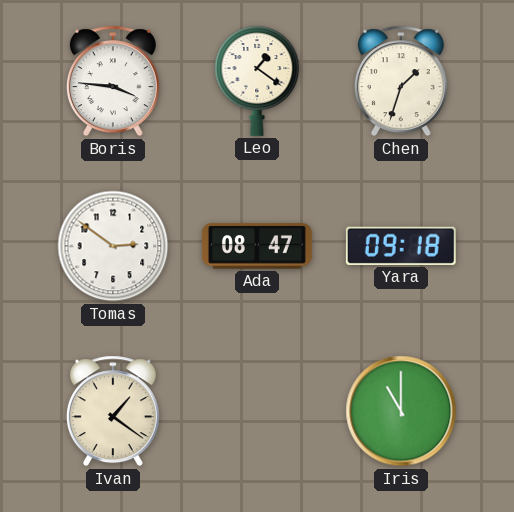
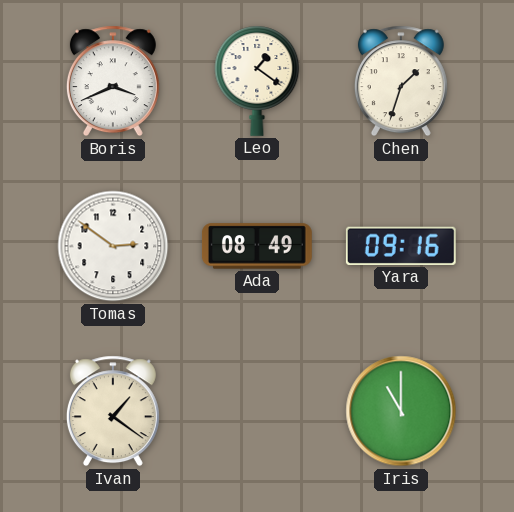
Boris: 3:46 -> 3:41 (113, 81)
Ada: 08:47 -> 08:49 (257, 246)
Yara: 09:18 -> 09:16 (401, 246)
